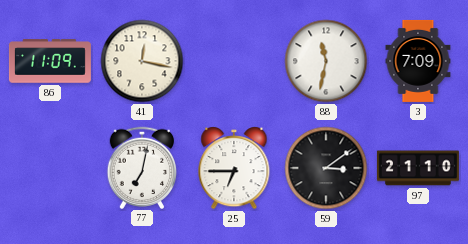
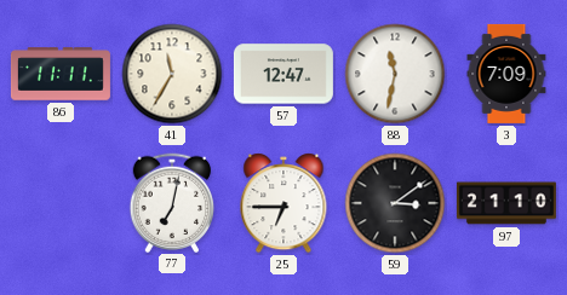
86: 11:09 -> 11:11 (61, 74)
41: 12:17 -> 11:35 (172, 74)
57: none -> 12:47 (283, 74)
